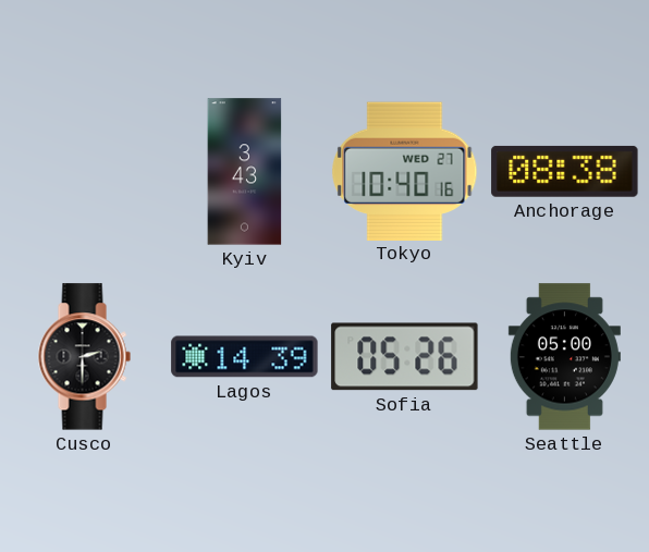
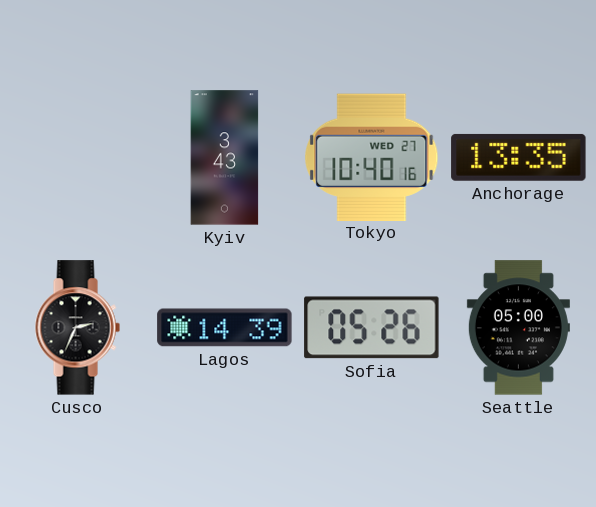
Anchorage: 08:38 -> 13:35 (519, 157)
Cusco: 2:30 -> 2:34 (77, 328)
